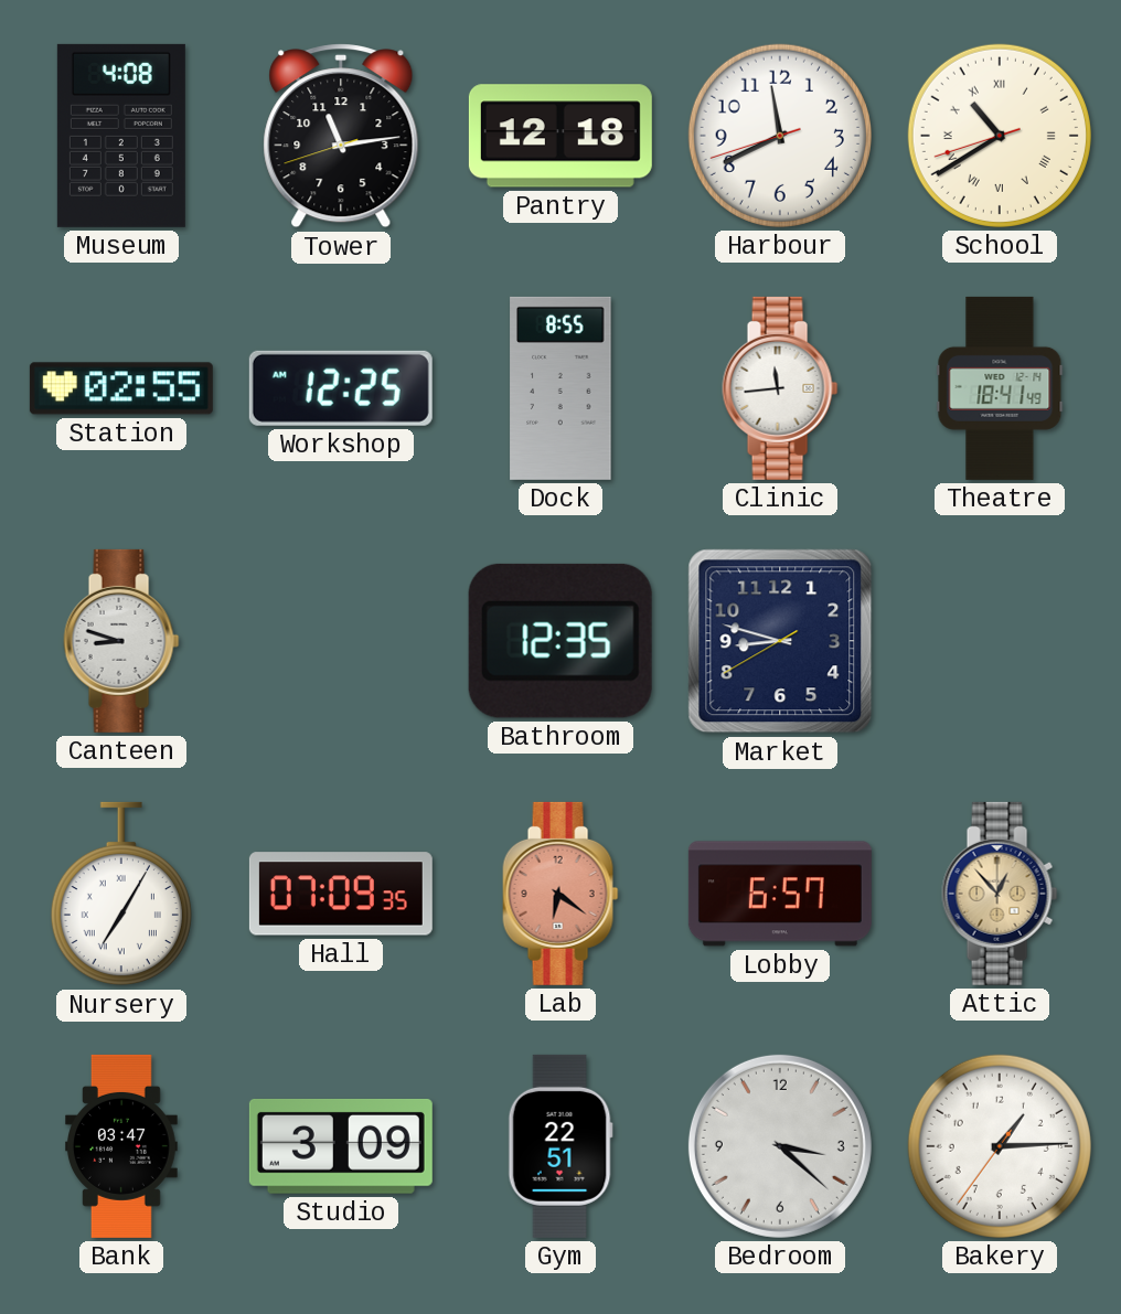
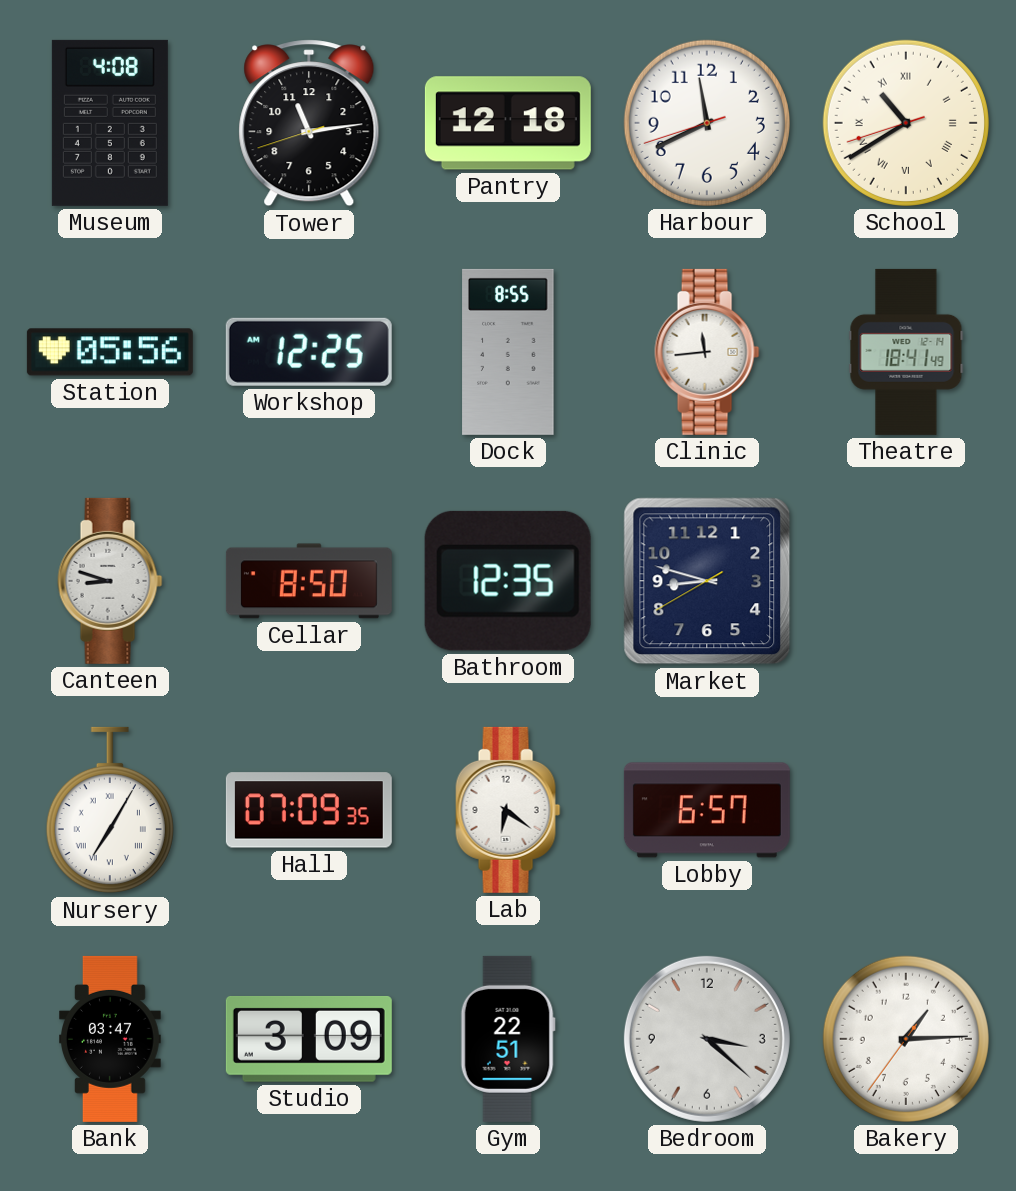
Station: 02:55 -> 05:56 (110, 352)
Cellar: none -> 8:50 (309, 581)
Lab dial: salmon -> white (508, 810)
Attic: 12:53 -> none (1000, 894)
